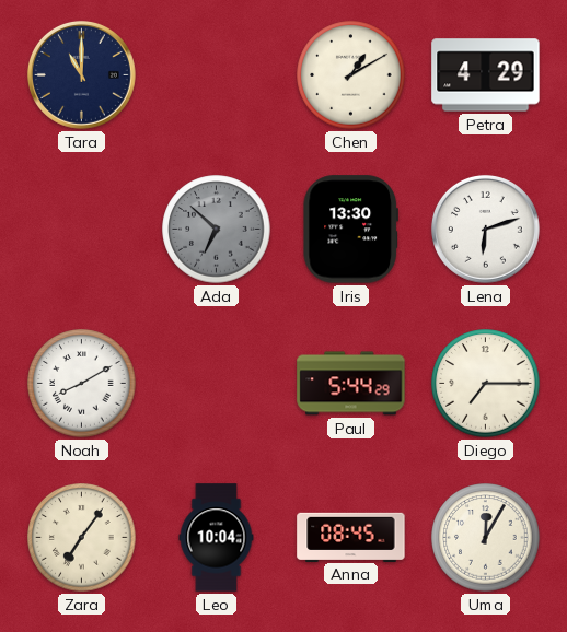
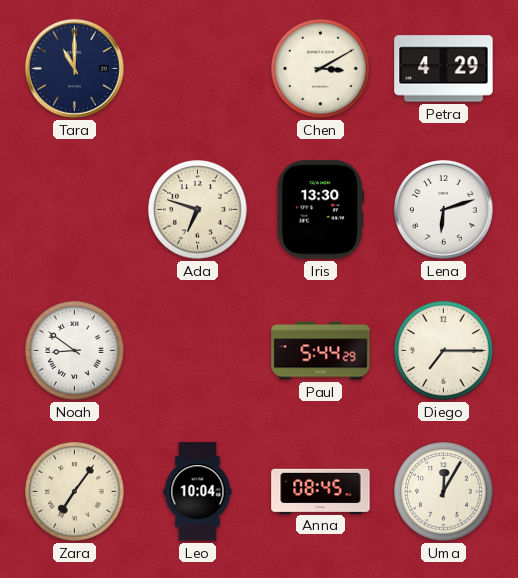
Chen: 1:10 -> 3:10 (321, 69)
Ada: 6:52 -> 6:48 (198, 210)
Ada dial: grey -> cream (198, 210)
Noah: 8:10 -> 8:51 (75, 351)
